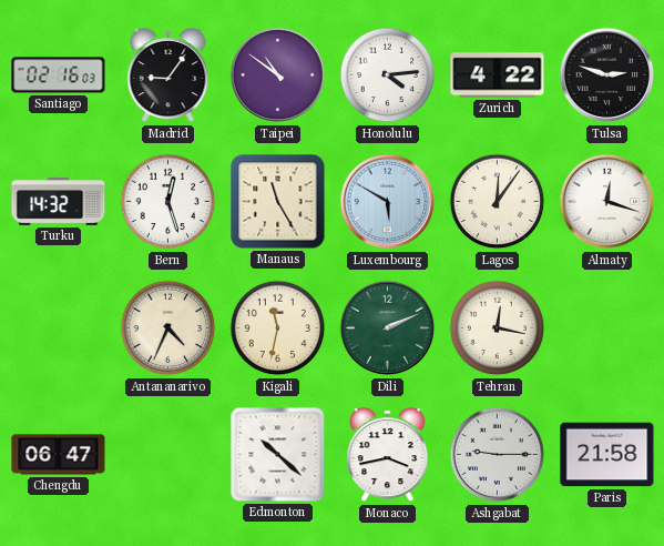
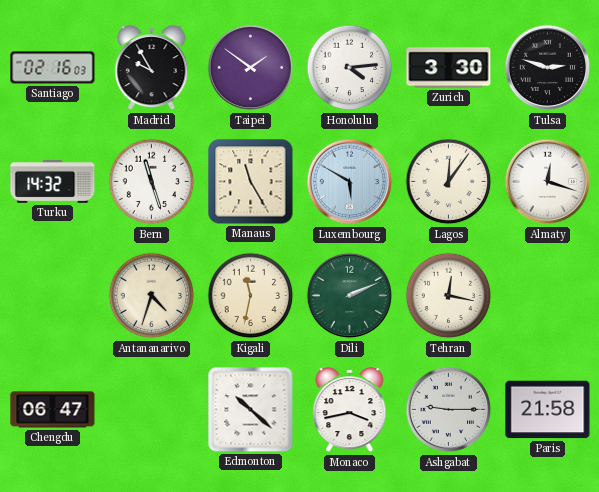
Madrid: 9:06 -> 9:55 (152, 69)
Taipei: 10:51 -> 1:51 (251, 68)
Zurich: 4:22 -> 3:30 (449, 68)
Bern: 12:27 -> 11:27 (152, 182)
Antananarivo: 4:34 -> 4:33 (152, 296)
